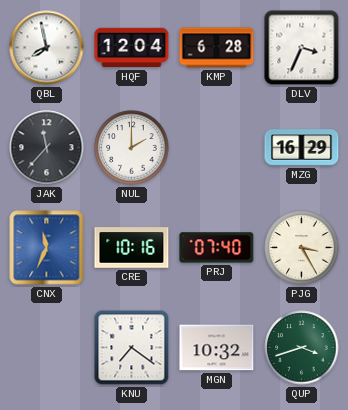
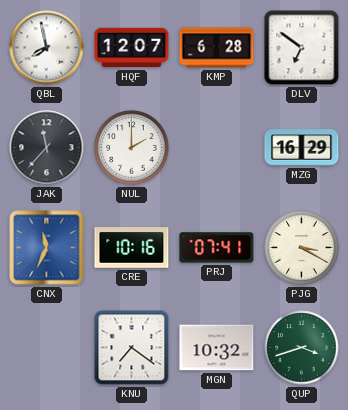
HQF: 12:04 -> 12:07 (132, 48)
DLV: 3:34 -> 6:51 (302, 48)
PRJ: 07:40 -> 07:41 (217, 248)
PJG: 3:25 -> 3:20 (302, 248)
